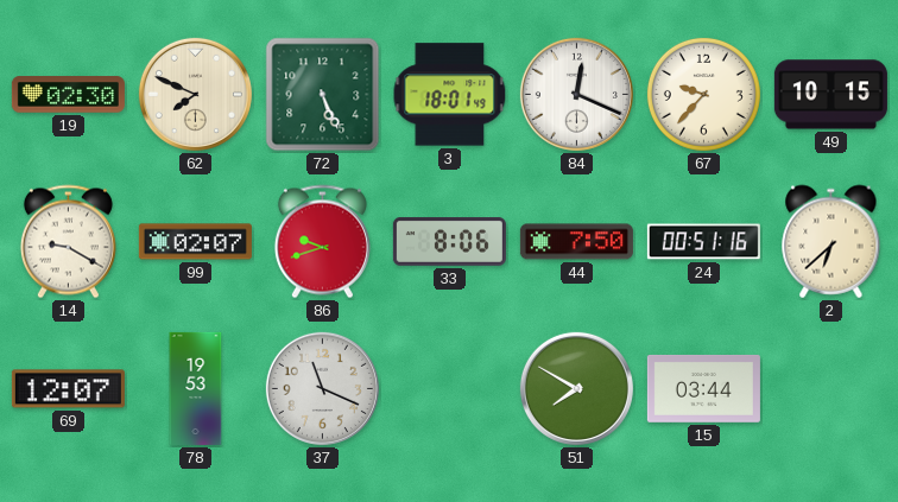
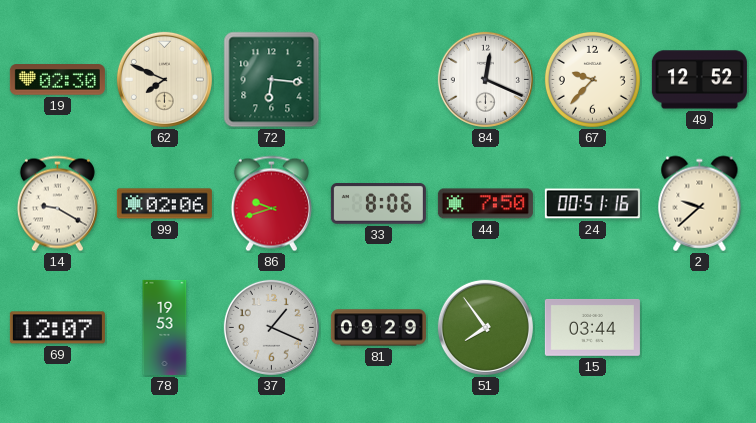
72: 5:26 -> 6:16 (272, 80)
3: 18:01 -> none (450, 95)
49: 10:15 -> 12:52 (699, 80)
99: 02:07 -> 02:06 (164, 204)
2: 6:38 -> 9:38 (700, 204)
37: 11:19 -> 1:19 (271, 327)
81: none -> 09:29 (378, 328)
51: 7:50 -> 7:54 (485, 327)
